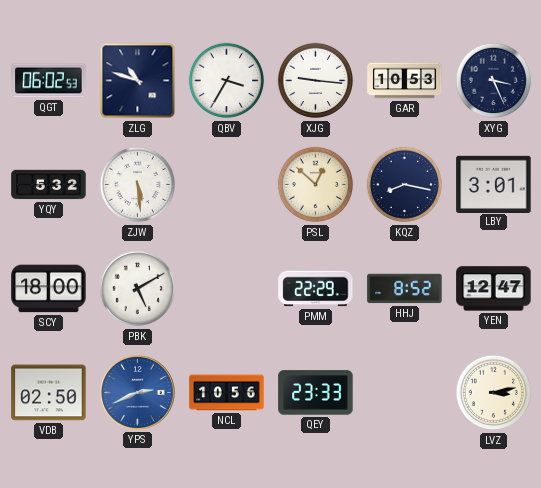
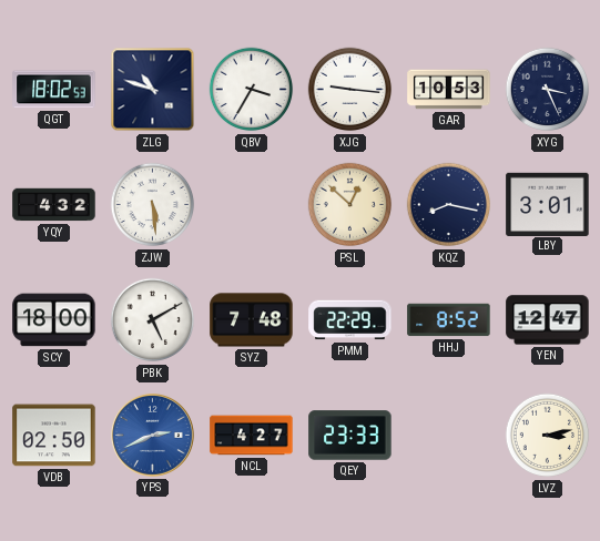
QGT: 06:02 -> 18:02 (54, 90)
YQY: 5:32 -> 4:32 (54, 205)
SYZ: none -> 7:48 (252, 320)
NCL: 10:56 -> 4:27 (252, 436)
